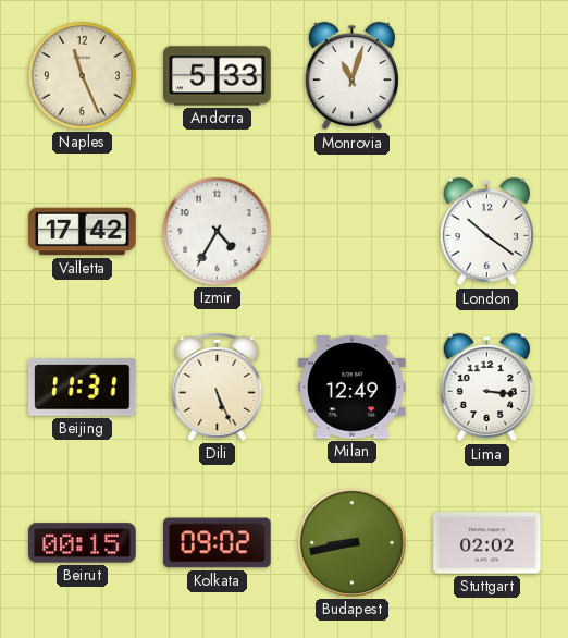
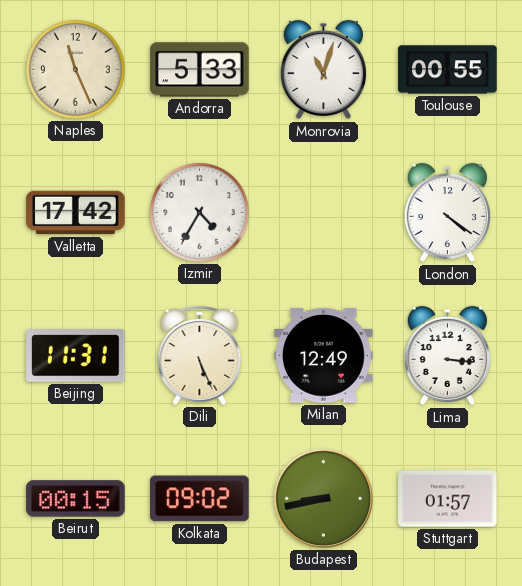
Toulouse: none -> 00:55 (448, 70)
London: 10:21 -> 4:21 (447, 213)
Stuttgart: 02:02 -> 01:57 (448, 499)
